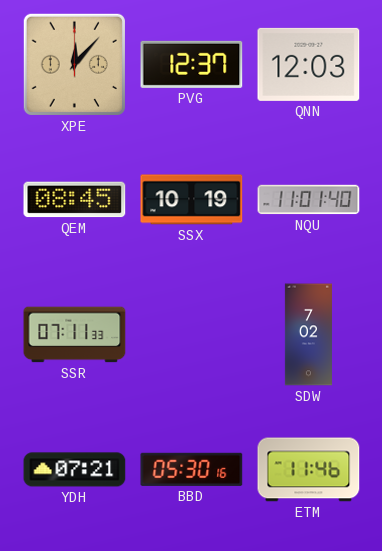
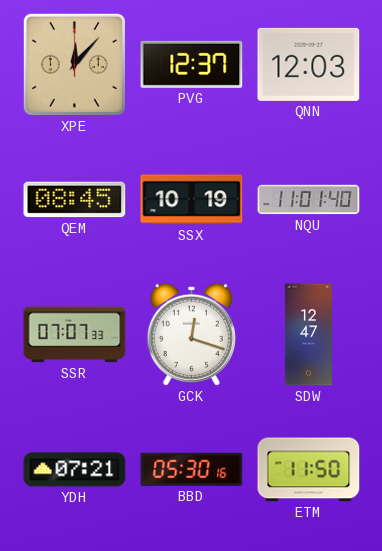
SSR: 07:11 -> 07:07 (75, 335)
GCK: none -> 12:18 (191, 334)
SDW: 7:02 -> 12:47 (308, 335)
ETM: 11:46 -> 11:50 (309, 470)
